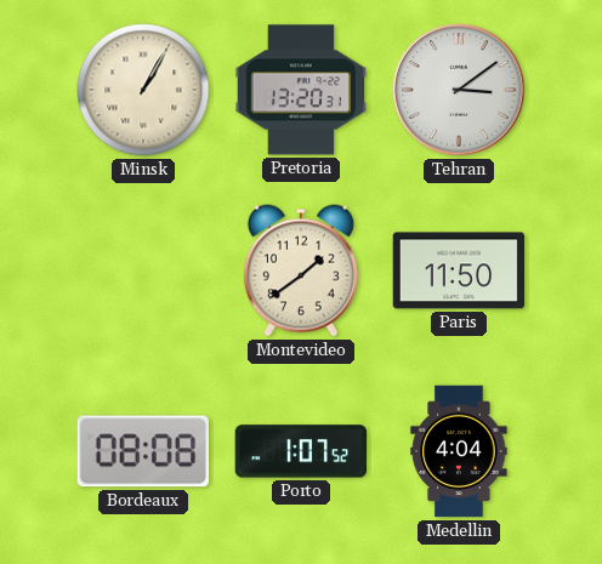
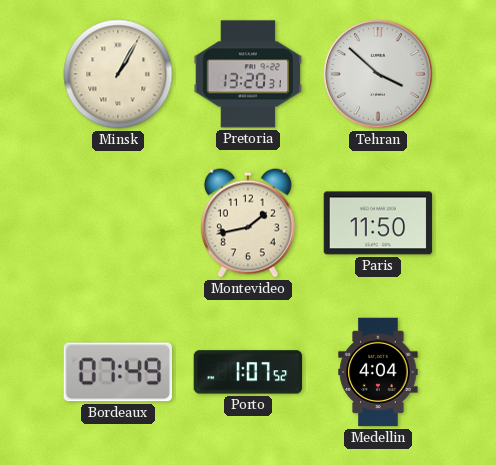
Tehran: 3:09 -> 3:52 (378, 74)
Montevideo: 1:39 -> 1:43 (248, 223)
Bordeaux: 08:08 -> 07:49 (117, 372)
